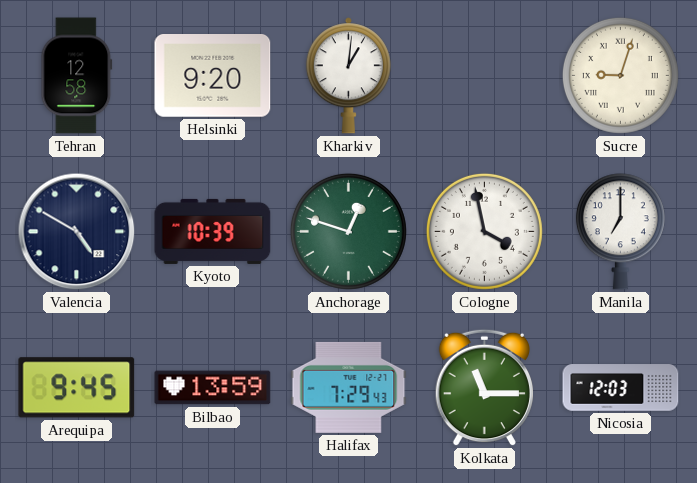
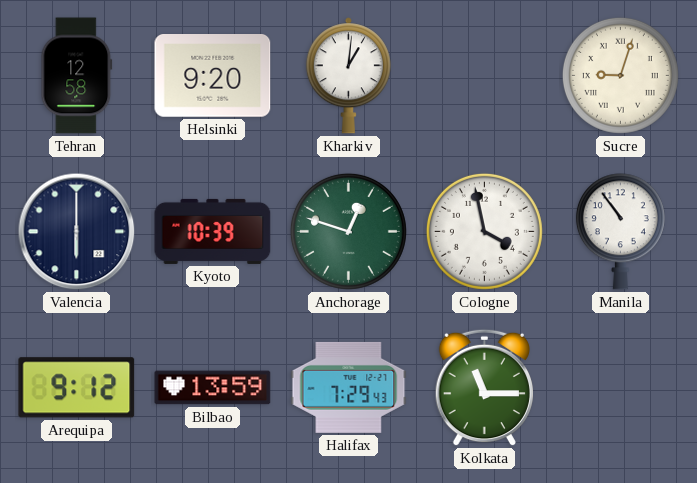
Valencia: 4:50 -> 6:00 (77, 232)
Manila: 7:00 -> 10:54 (620, 232)
Arequipa: 9:45 -> 9:12 (77, 388)
Nicosia: 12:03 -> none (621, 388)
